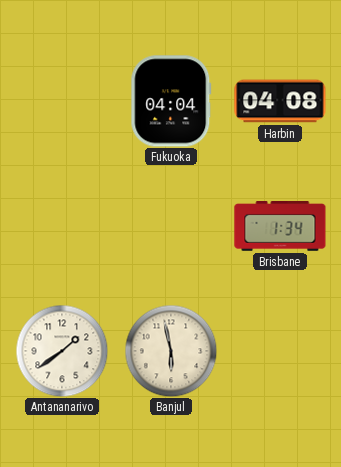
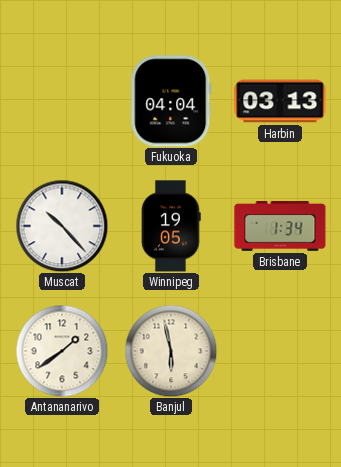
Harbin: 04:08 -> 03:13 (280, 101)
Muscat: none -> 10:23 (62, 226)
Winnipeg: none -> 19:05 (171, 226)
